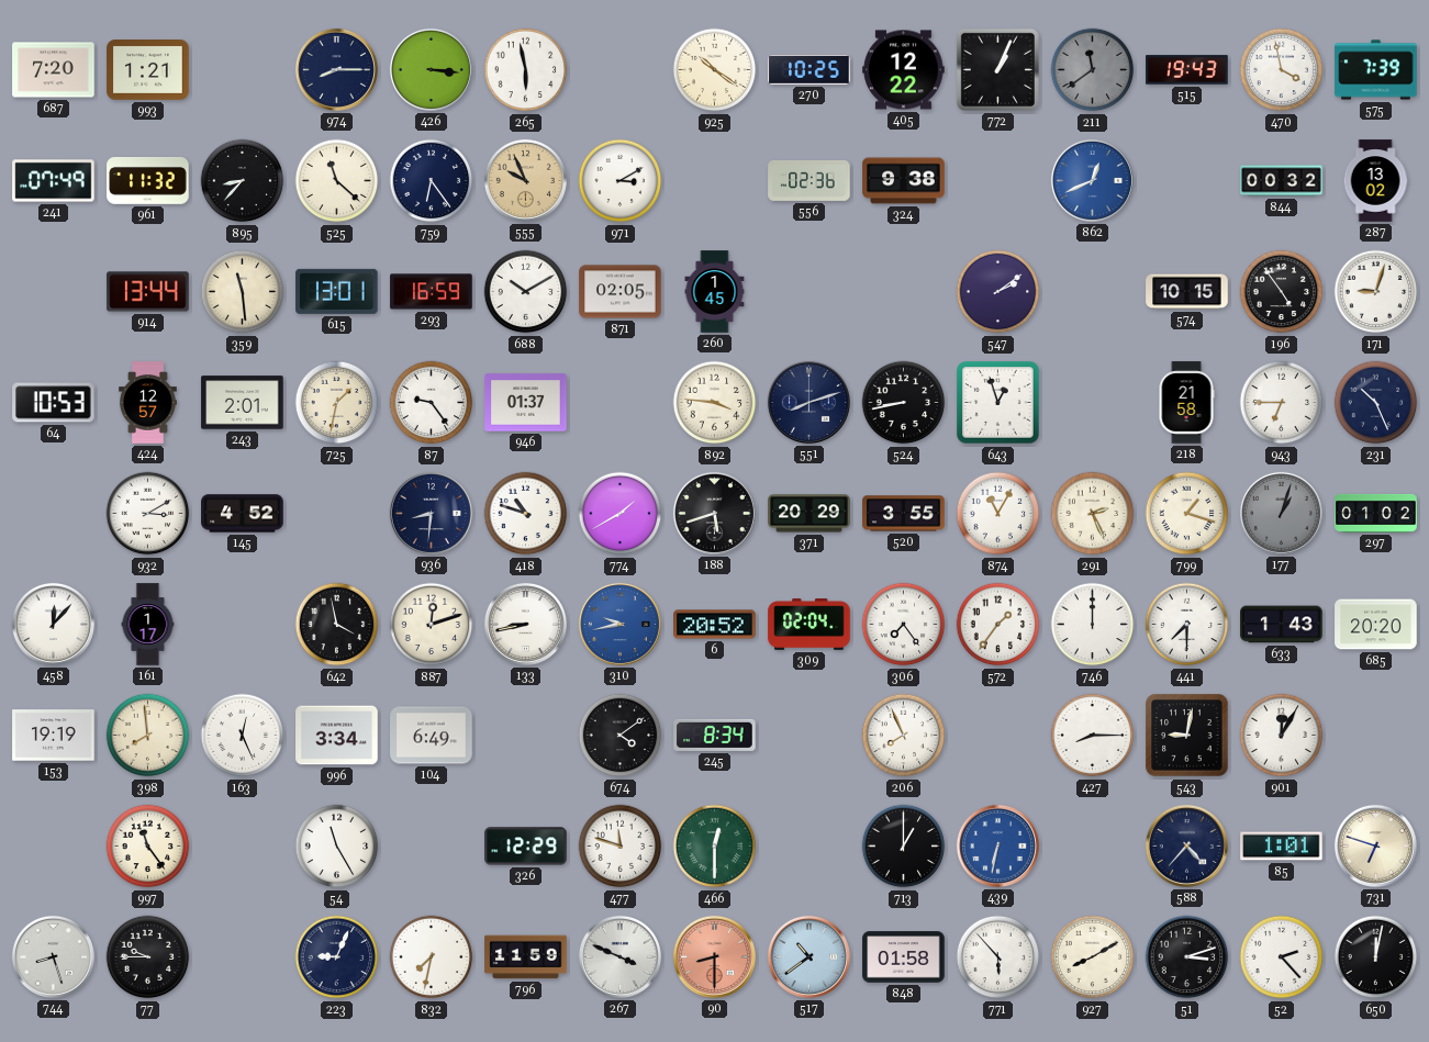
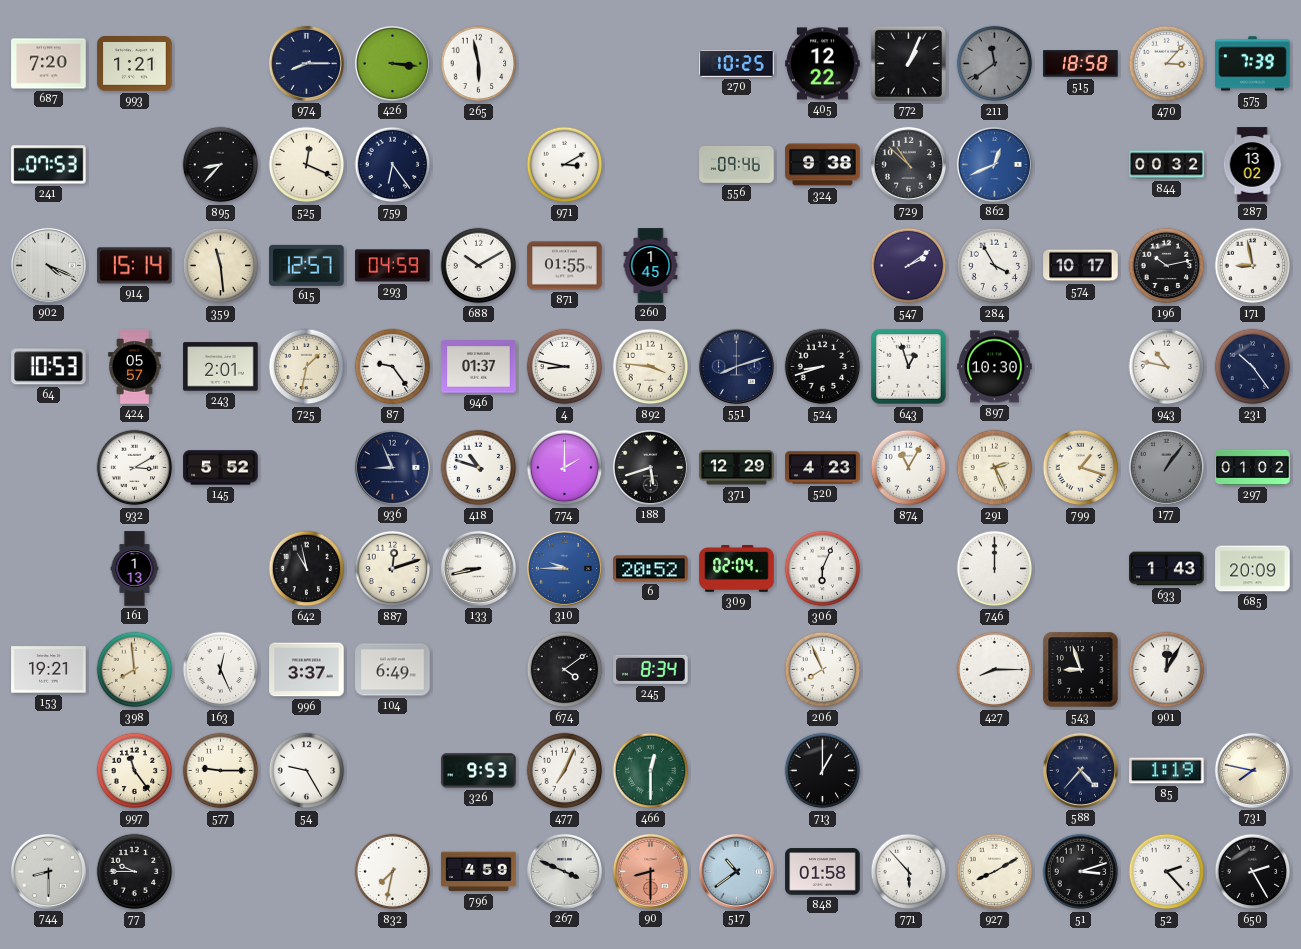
925: 10:21 -> none (715, 70)
515: 19:43 -> 18:58 (1081, 64)
470: 3:58 -> 3:07 (1167, 64)
241: 07:49 -> 07:53 (49, 165)
961: 11:32 -> none (148, 180)
525: 11:22 -> 12:19 (307, 165)
555: 9:56 -> none (525, 180)
556: 02:36 -> 09:46 (737, 165)
729: none -> 10:52 (908, 164)
902: none -> 4:19 (48, 265)
914: 13:44 -> 15:14 (135, 266)
615: 13:01 -> 12:57 (307, 265)
293: 16:59 -> 04:59 (393, 266)
871: 02:05 -> 01:55 (565, 266)
284: none -> 3:55 (995, 266)
574: 10:15 -> 10:17 (1081, 266)
196: 4:54 -> 10:13 (1167, 266)
171: 9:03 -> 8:58 (1253, 266)
424: 12:57 -> 05:57 (135, 367)
4: none -> 8:47 (565, 367)
524: 8:43 -> 8:42 (823, 367)
897: none -> 10:30 (995, 367)
218: 21:58 -> none (1186, 403)
943: 6:45 -> 10:47 (1167, 367)
231: 10:26 -> 10:24 (1253, 367)
145: 4:52 -> 5:52 (221, 468)
936: 8:31 -> 8:56 (392, 467)
774: 1:40 -> 2:00 (565, 468)
371: 20:29 -> 12:29 (737, 468)
520: 3:55 -> 4:23 (823, 468)
177: 1:03 -> 1:06 (1166, 467)
458: 12:07 -> none (53, 624)
161: 1:17 -> 1:13 (135, 569)
642: 3:58 -> 10:58 (307, 569)
310: 9:43 -> 9:45 (564, 568)
306: 7:24 -> 6:04 (823, 569)
572: 1:36 -> none (998, 625)
441: 7:30 -> none (1187, 625)
685: 20:20 -> 20:09 (1253, 569)
153: 19:19 -> 19:21 (49, 670)
996: 3:34 -> 3:37 (307, 670)
543: 9:02 -> 8:57 (1081, 670)
577: none -> 9:15 (221, 771)
54: 11:25 -> 9:25 (307, 771)
326: 12:29 -> 9:53 (479, 771)
477: 11:48 -> 7:04 (565, 771)
439: 6:32 -> none (997, 845)
85: 1:01 -> 1:19 (1167, 771)
731: 6:48 -> 7:47 (1252, 770)
744: 8:27 -> 8:30 (48, 871)
223: 9:04 -> none (337, 957)
796: 11:59 -> 4:59 (479, 872)
650: 12:02 -> 2:25 (1253, 872)
